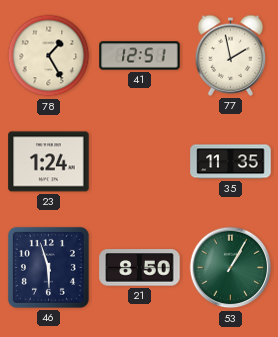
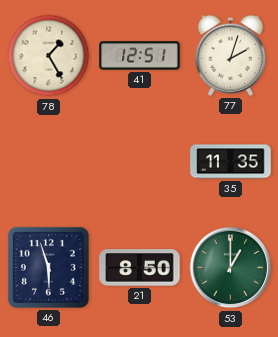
77: 1:58 -> 2:03 (231, 55)
23: 1:24 -> none (49, 162)
53: 1:05 -> 1:00 (231, 268)
